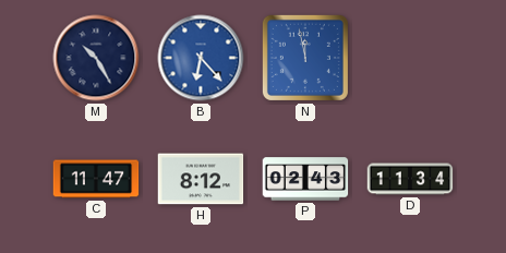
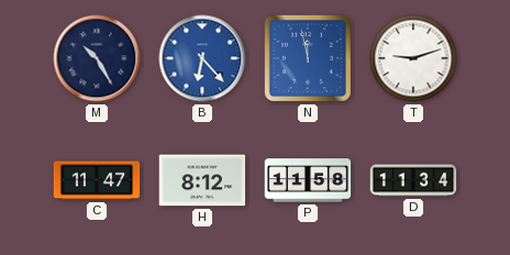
T: none -> 9:12 (413, 58)
P: 02:43 -> 11:58 (308, 180)
